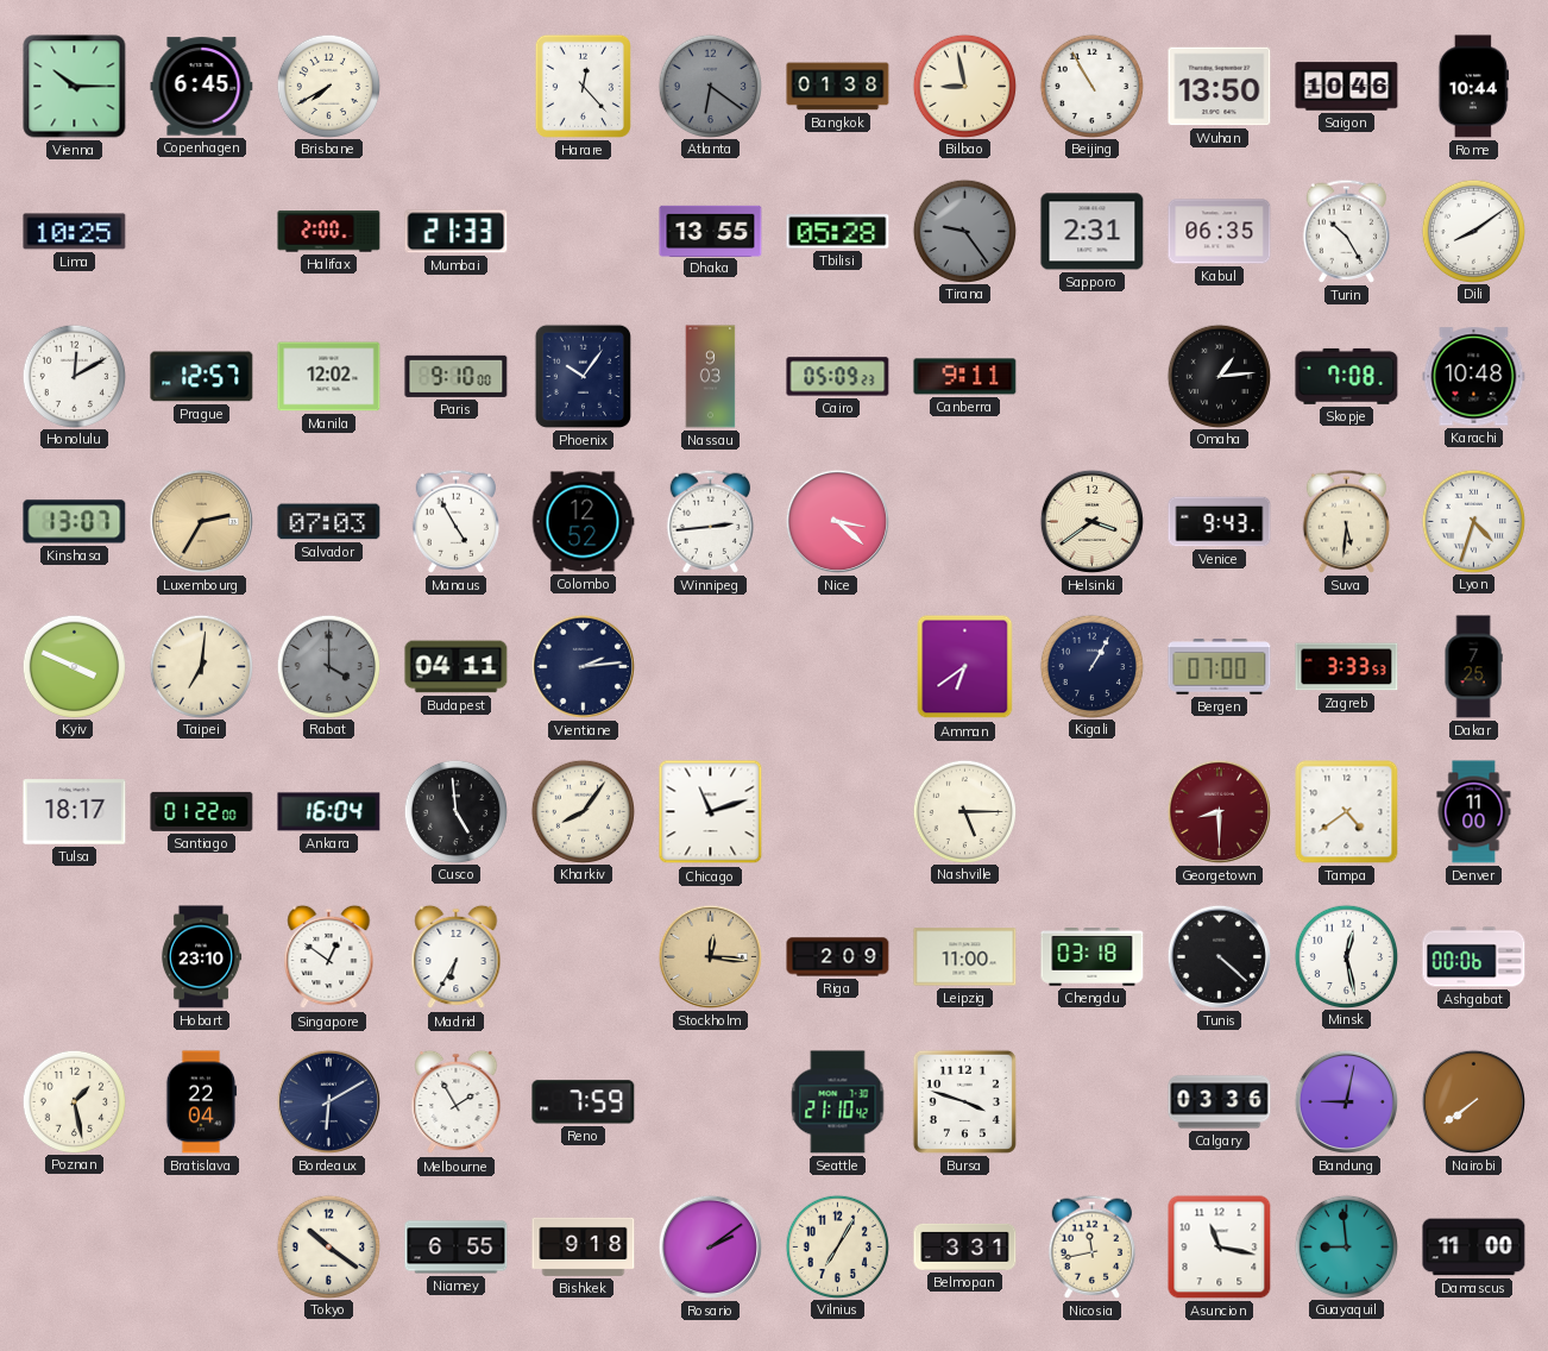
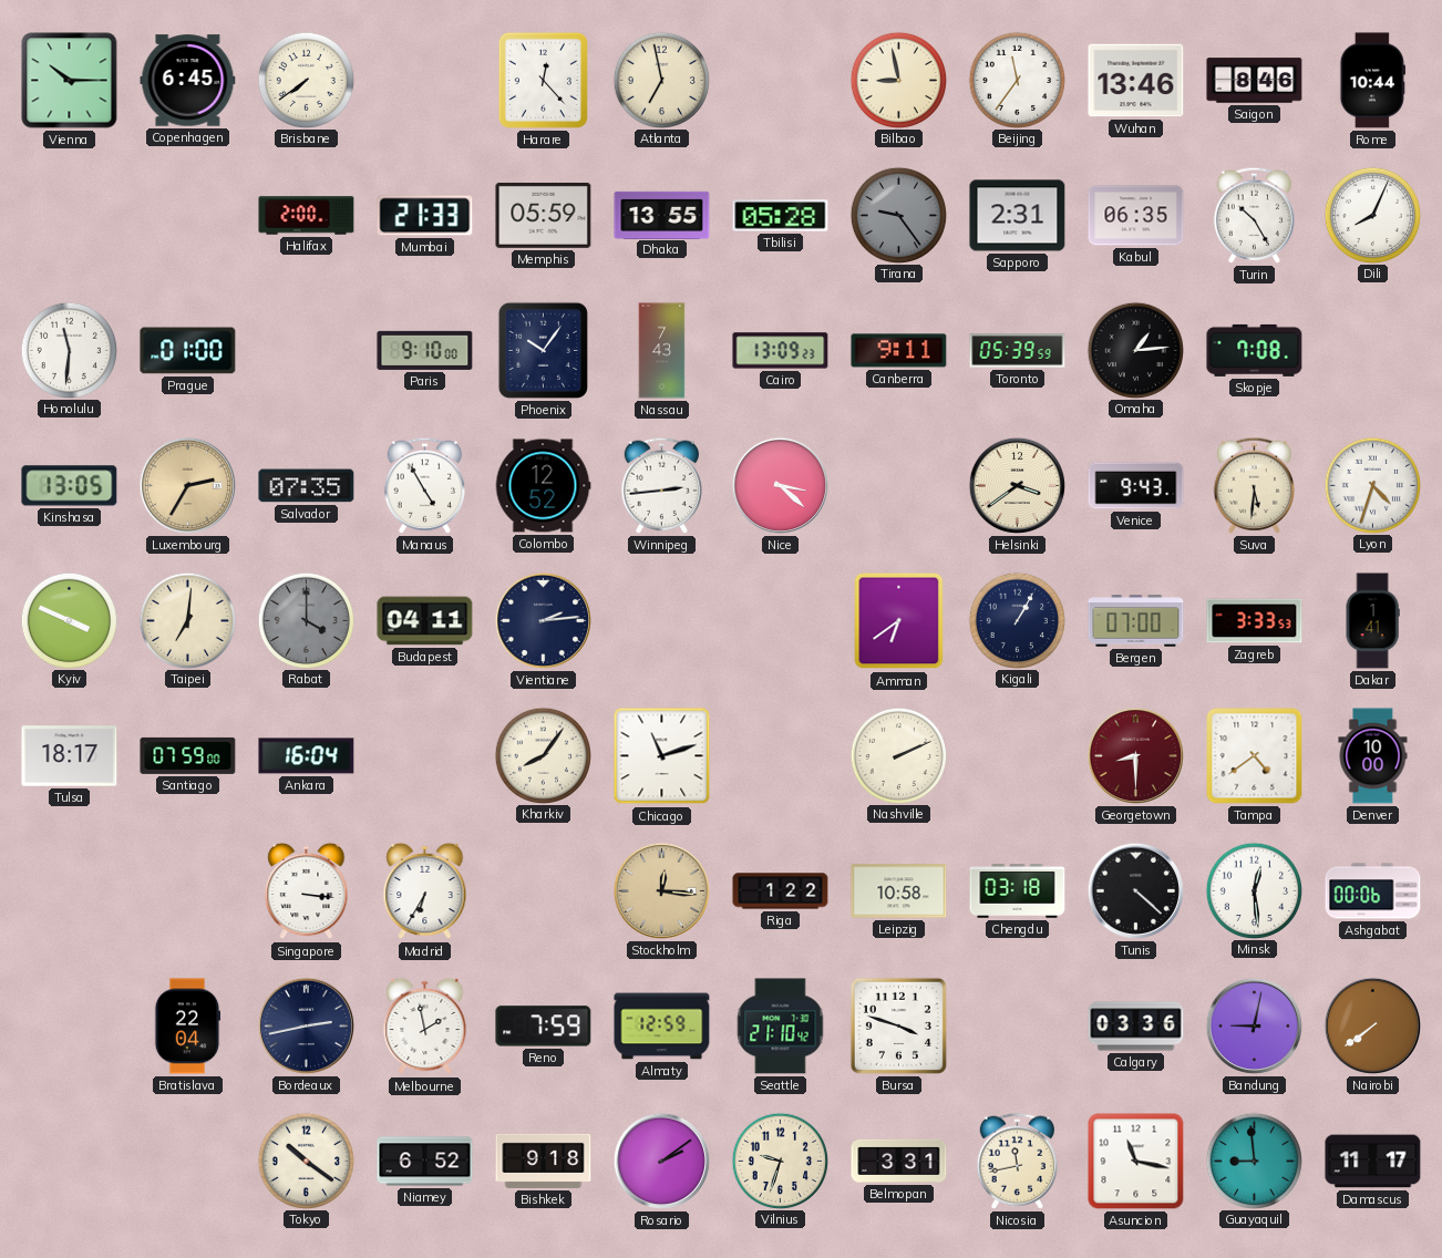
Brisbane: 7:40 -> 7:39 (306, 80)
Atlanta: 6:21 -> 6:58 (661, 80)
Atlanta dial: grey -> cream (661, 80)
Bangkok: 01:38 -> none (838, 87)
Beijing: 10:55 -> 11:36 (1017, 80)
Wuhan: 13:50 -> 13:46 (1136, 81)
Saigon: 10:46 -> 8:46 (1255, 81)
Lima: 10:25 -> none (75, 232)
Memphis: none -> 05:59 (544, 215)
Dili: 8:09 -> 8:04 (1372, 215)
Honolulu: 12:10 -> 11:31 (69, 350)
Prague: 12:57 -> 01:00 (188, 351)
Manila: 12:02 -> none (329, 377)
Nassau: 9:03 -> 7:43 (662, 351)
Cairo: 05:09 -> 13:09 (781, 351)
Toronto: none -> 05:39 (1018, 351)
Karachi: 10:48 -> none (1474, 377)
Kinshasa: 13:07 -> 13:05 (70, 486)
Salvador: 07:03 -> 07:35 (307, 486)
Dakar: 7:25 -> 1:41 (1372, 621)
Santiago: 01:22 -> 07:59 (188, 755)
Cusco: 4:59 -> none (455, 811)
Nashville: 5:15 -> 2:11 (898, 755)
Denver: 11:00 -> 10:00 (1373, 756)
Hobart: 23:10 -> none (201, 957)
Singapore: 12:51 -> 3:16 (307, 891)
Riga: 2:09 -> 1:22 (781, 891)
Leipzig: 11:00 -> 10:58 (899, 891)
Minsk: 12:28 -> 12:29 (1254, 890)
Poznan: 1:28 -> none (74, 1101)
Bordeaux: 6:10 -> 2:43 (306, 1025)
Melbourne: 1:55 -> 1:58 (425, 1027)
Almaty: none -> 12:59 (662, 1027)
Niamey: 6:55 -> 6:52 (425, 1162)
Vilnius: 7:05 -> 9:33 (780, 1161)
Damascus: 11:00 -> 11:17 (1373, 1162)
